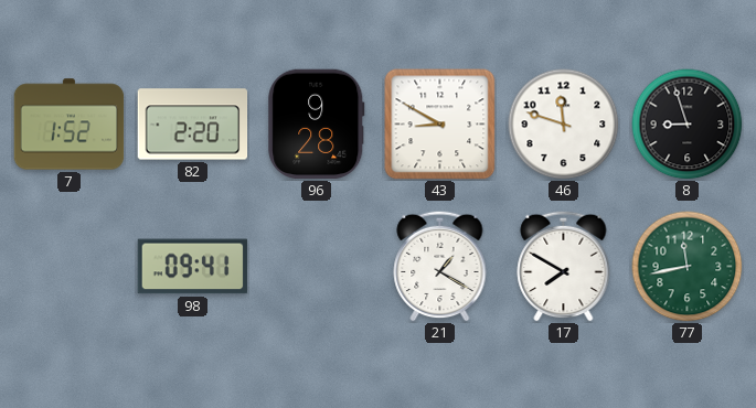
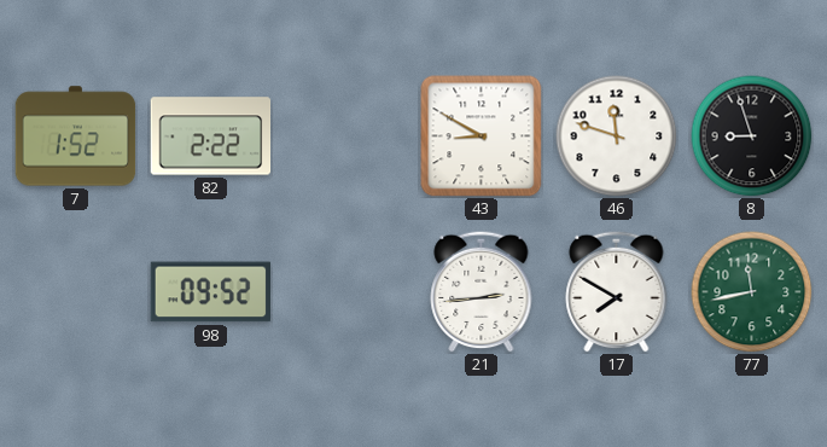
82: 2:20 -> 2:22 (211, 137)
96: 9:28 -> none (317, 125)
98: 09:41 -> 09:52 (211, 292)
21: 1:20 -> 2:44 (482, 291)
